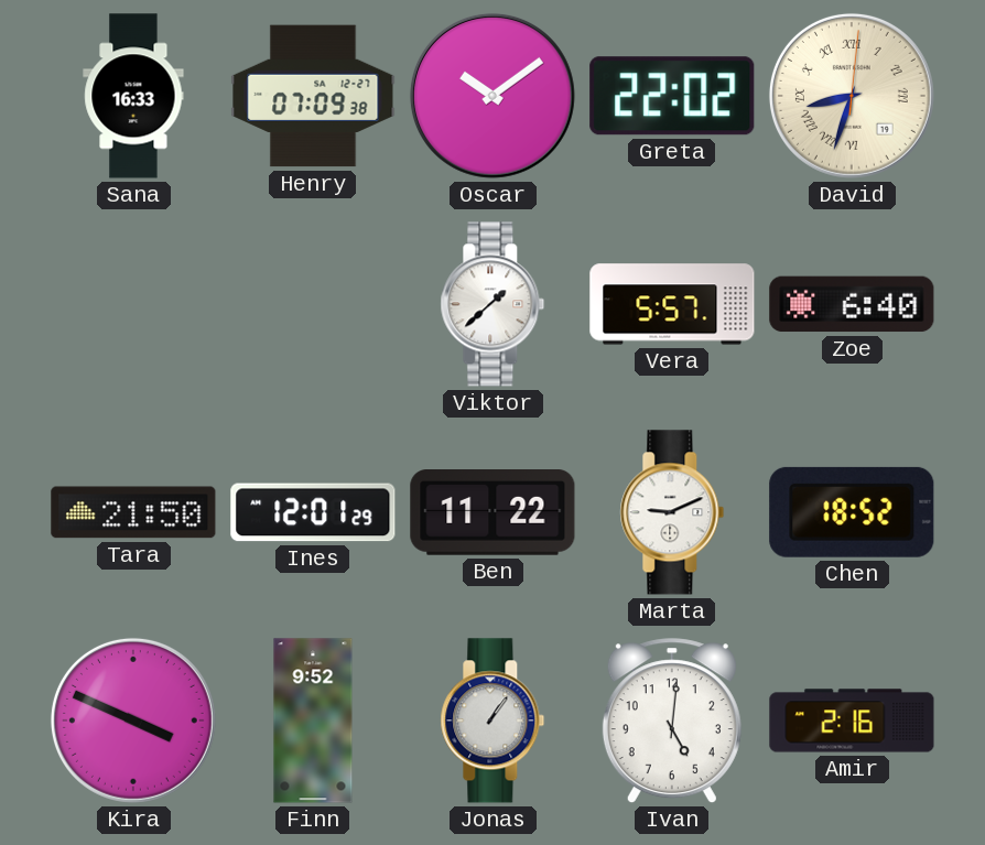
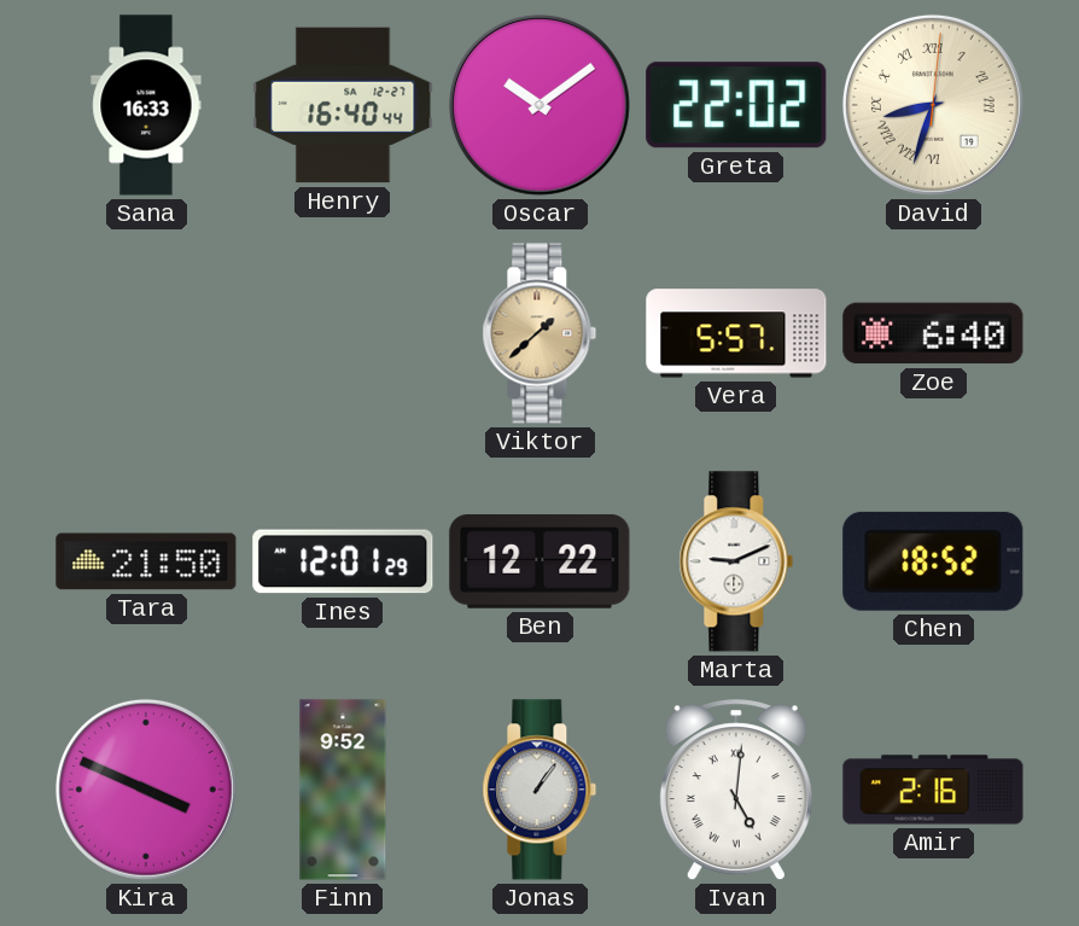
Henry: 07:09 -> 16:40 (343, 105)
Viktor dial: white -> champagne (539, 333)
Ben: 11:22 -> 12:22 (539, 561)
Ivan numerals: Arabic -> Roman (736, 791)
